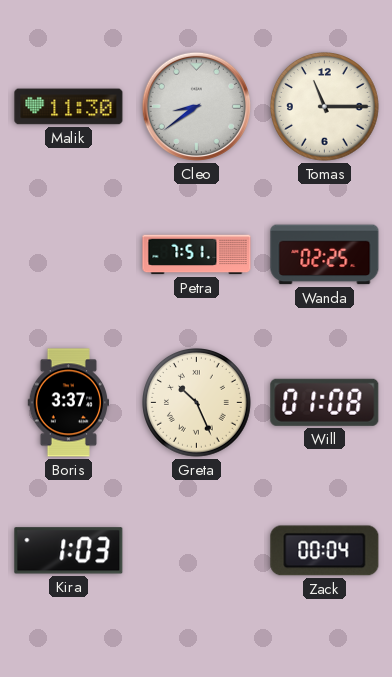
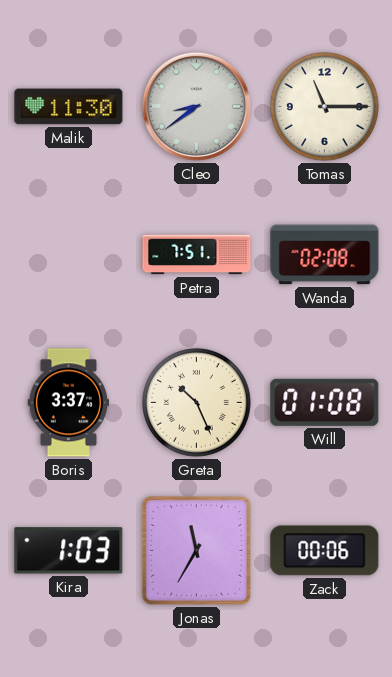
Wanda: 02:25 -> 02:08 (325, 255)
Jonas: none -> 11:35 (196, 550)
Zack: 00:04 -> 00:06 (325, 551)
